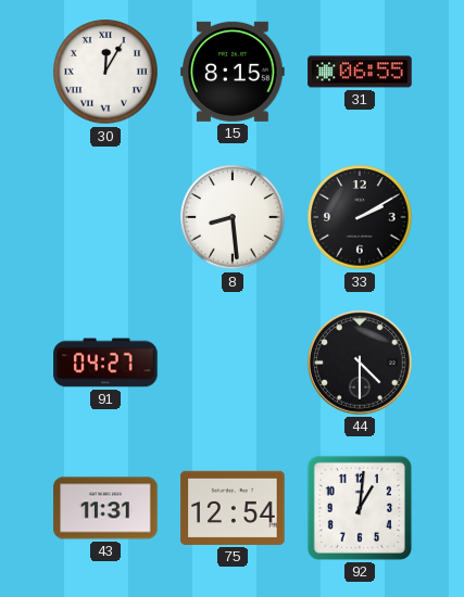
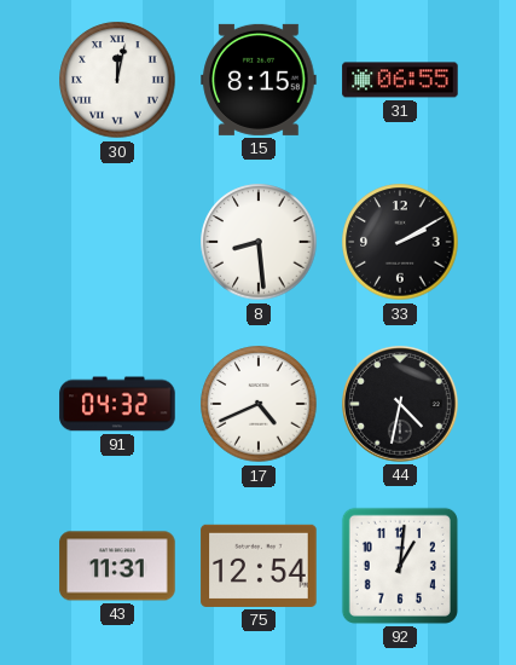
30: 12:05 -> 12:02 (117, 80)
91: 04:27 -> 04:32 (117, 404)
17: none -> 4:41 (259, 404)
44: 4:30 -> 4:32 (400, 404)
